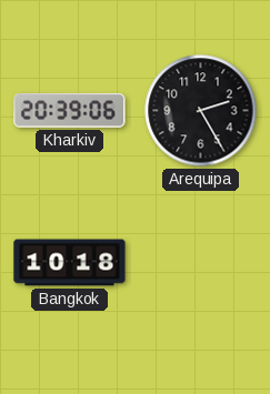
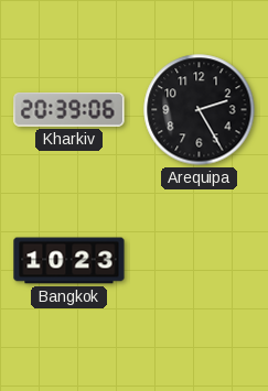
Bangkok: 10:18 -> 10:23 (69, 261)
